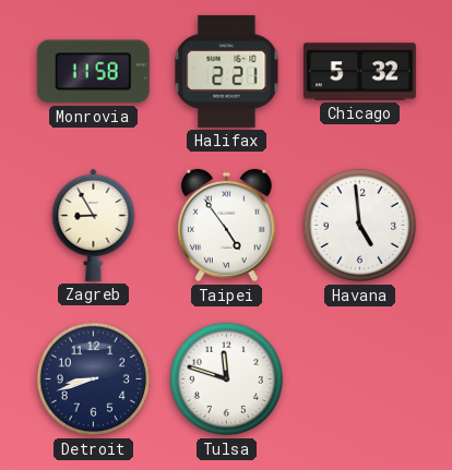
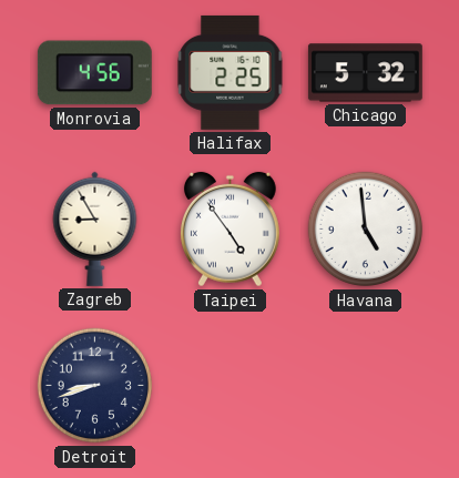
Monrovia: 11:58 -> 4:56 (94, 73)
Halifax: 2:21 -> 2:25 (231, 72)
Tulsa: 11:48 -> none (227, 379)
